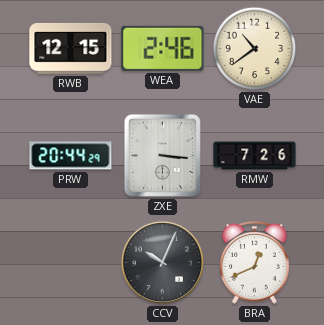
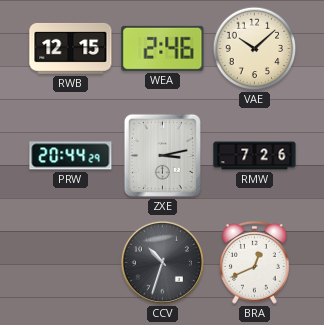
VAE: 10:39 -> 10:08 (255, 49)
ZXE: 3:16 -> 3:13 (162, 155)
CCV: 10:04 -> 10:33 (162, 262)
